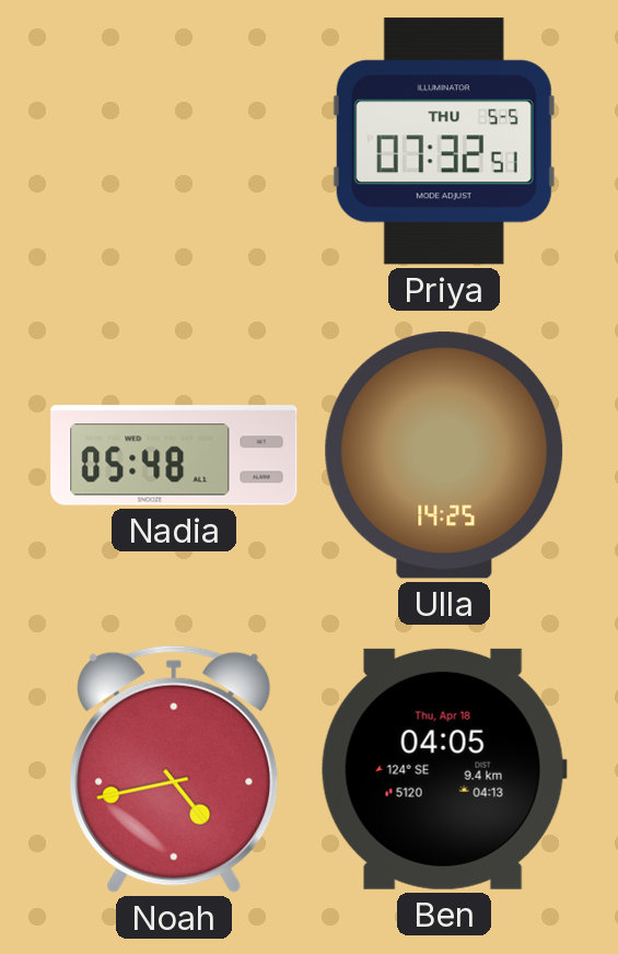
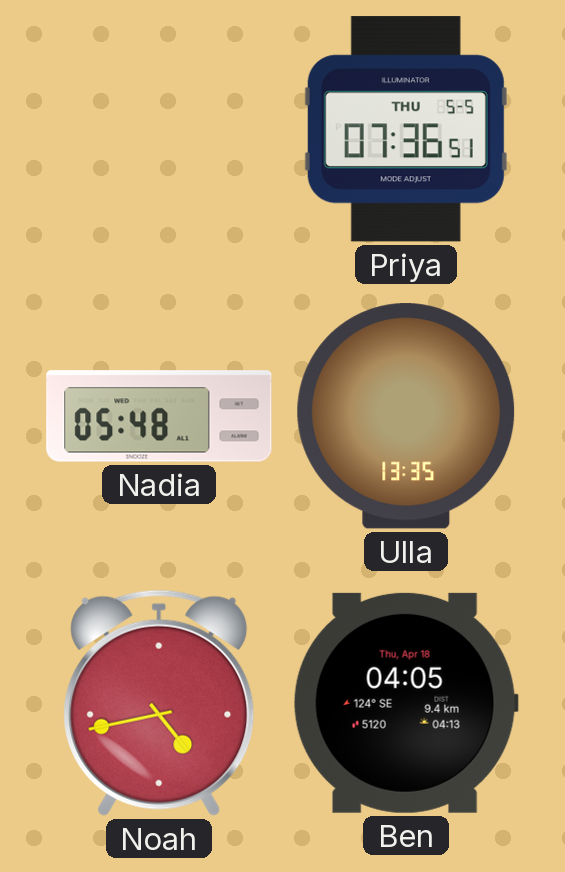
Priya: 07:32 -> 07:36 (406, 129)
Ulla: 14:25 -> 13:35 (406, 416)
